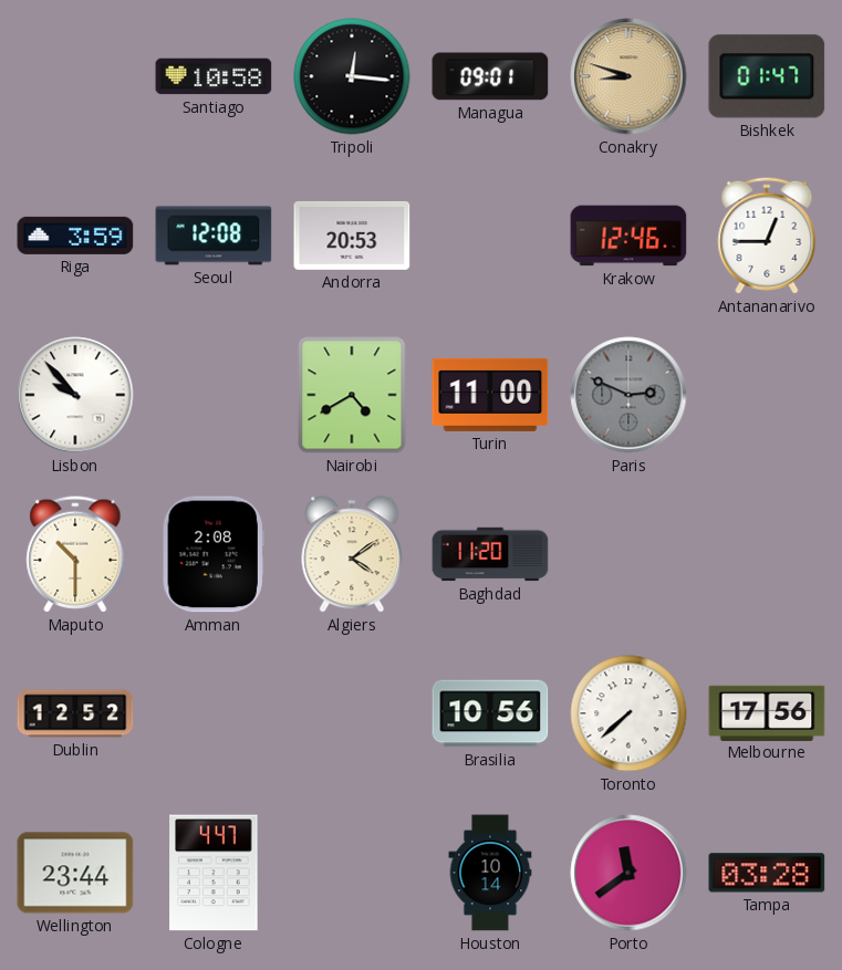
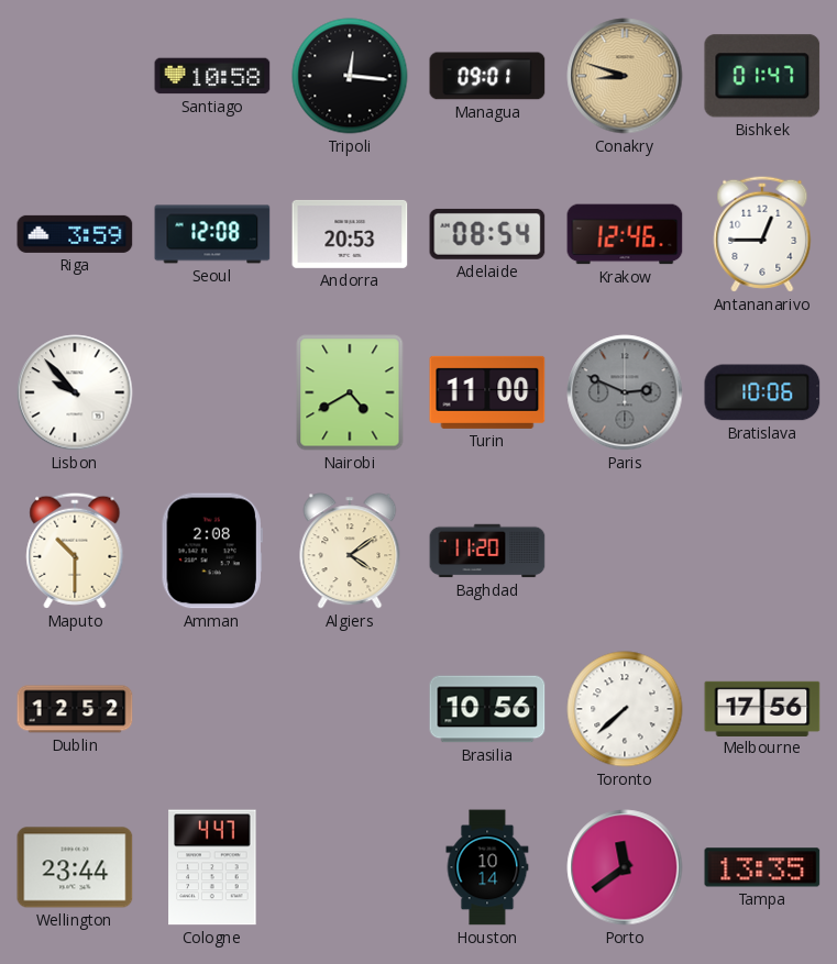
Adelaide: none -> 08:54 (487, 234)
Bratislava: none -> 10:06 (762, 392)
Tampa: 03:28 -> 13:35 (762, 867)
